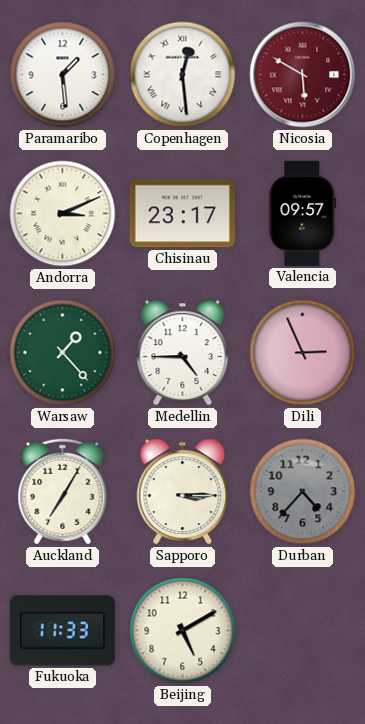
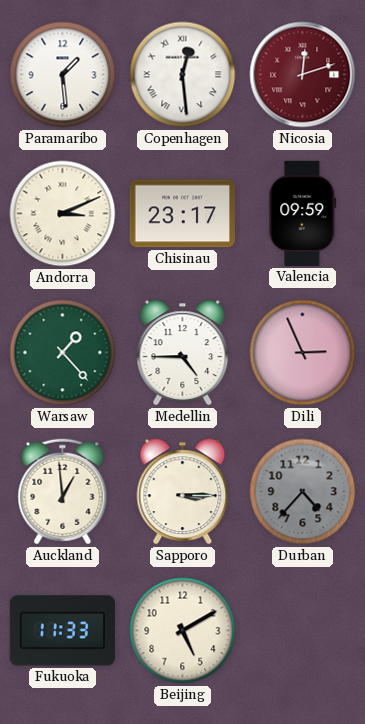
Nicosia: 5:50 -> 12:12 (303, 75)
Valencia: 09:57 -> 09:59 (303, 213)
Auckland: 7:05 -> 12:59 (63, 492)
